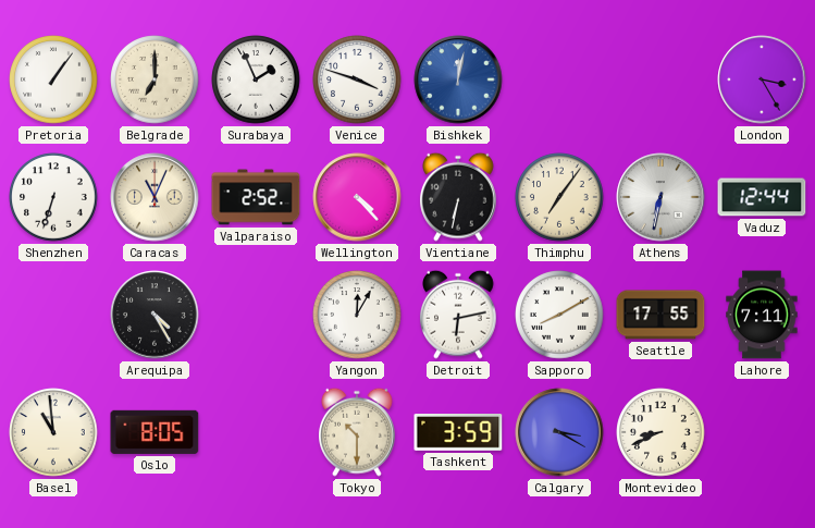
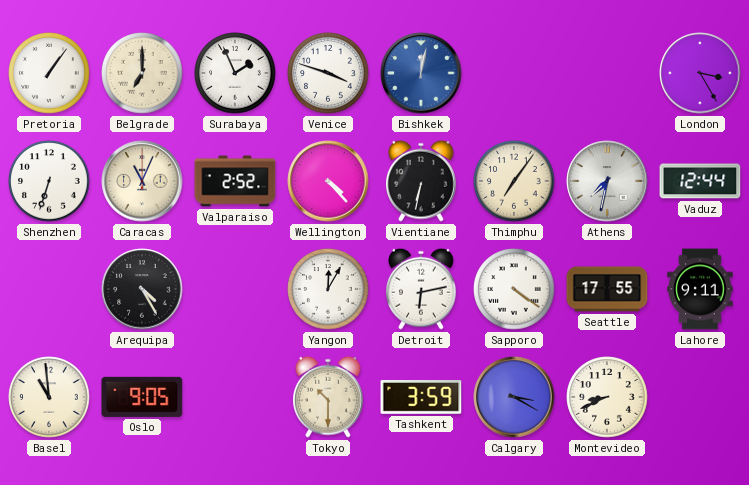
Athens: 6:32 -> 7:32 (607, 181)
Sapporo: 8:10 -> 4:21 (514, 289)
Lahore: 7:11 -> 9:11 (700, 289)
Oslo: 8:05 -> 9:05 (142, 397)
